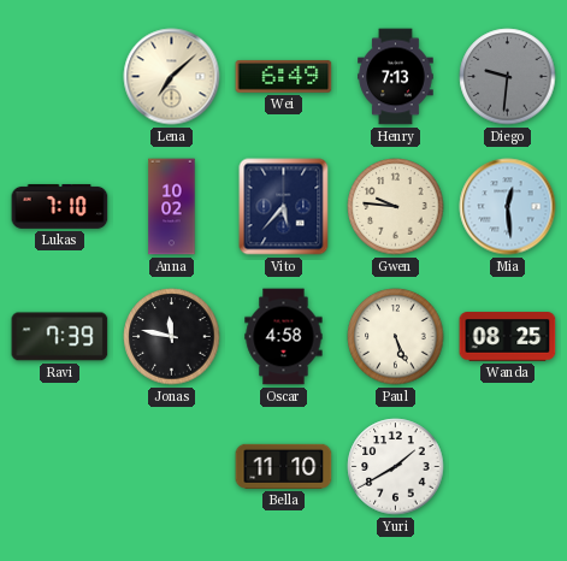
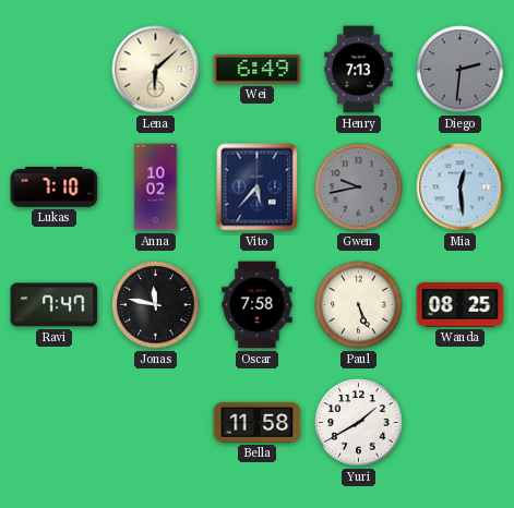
Lena: 7:08 -> 6:08 (156, 70)
Diego: 9:31 -> 2:31 (461, 70)
Gwen: 9:46 -> 9:43 (359, 188)
Gwen dial: cream -> grey (359, 188)
Ravi: 7:39 -> 7:47 (55, 305)
Oscar: 4:58 -> 7:58 (258, 305)
Bella: 11:10 -> 11:58 (258, 422)
